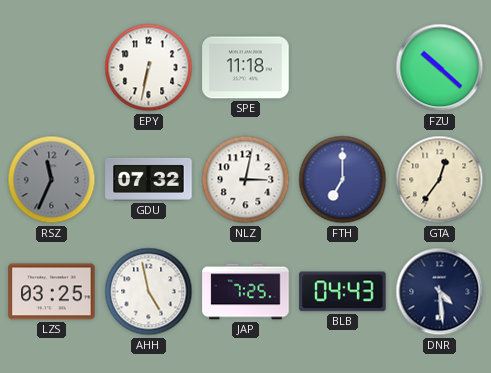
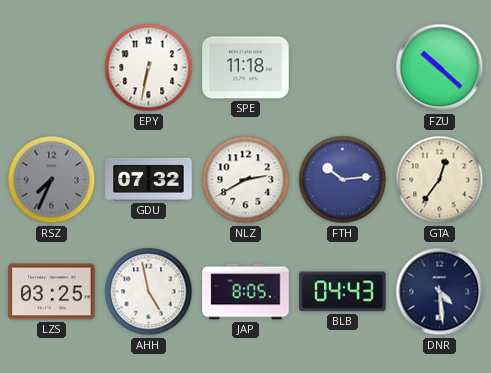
RSZ: 11:34 -> 7:34 (52, 180)
NLZ: 3:02 -> 2:40 (246, 180)
FTH: 7:00 -> 10:14 (343, 180)
JAP: 7:25 -> 8:05 (246, 292)
